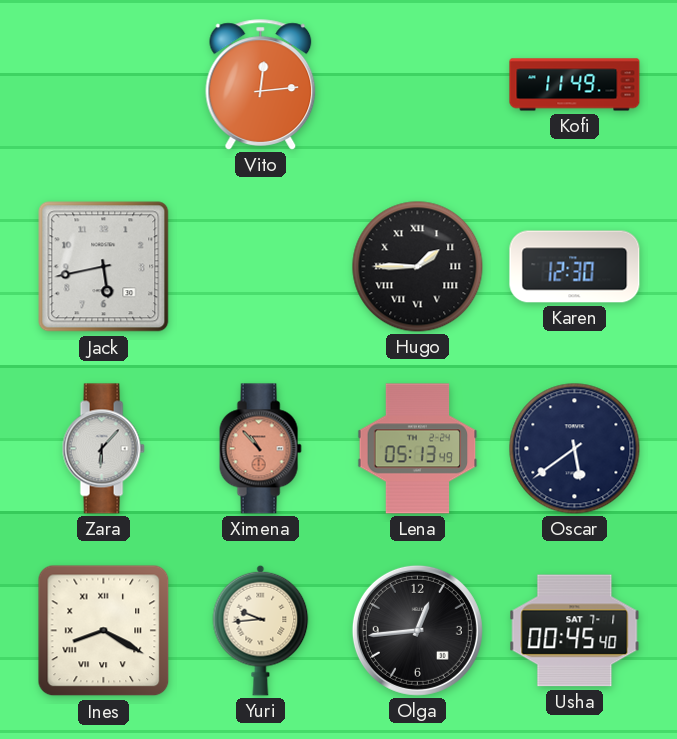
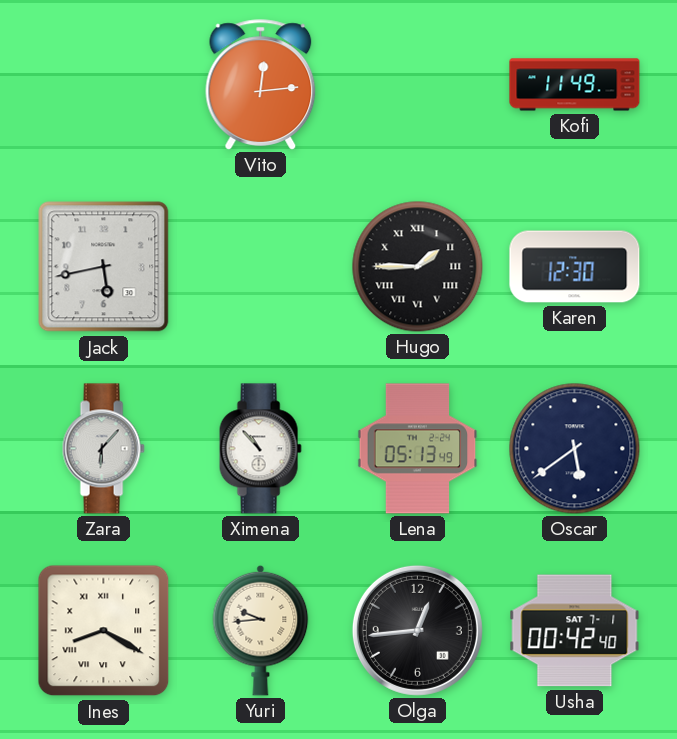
Ximena dial: salmon -> white (260, 449)
Usha: 00:45 -> 00:42 (575, 631)
